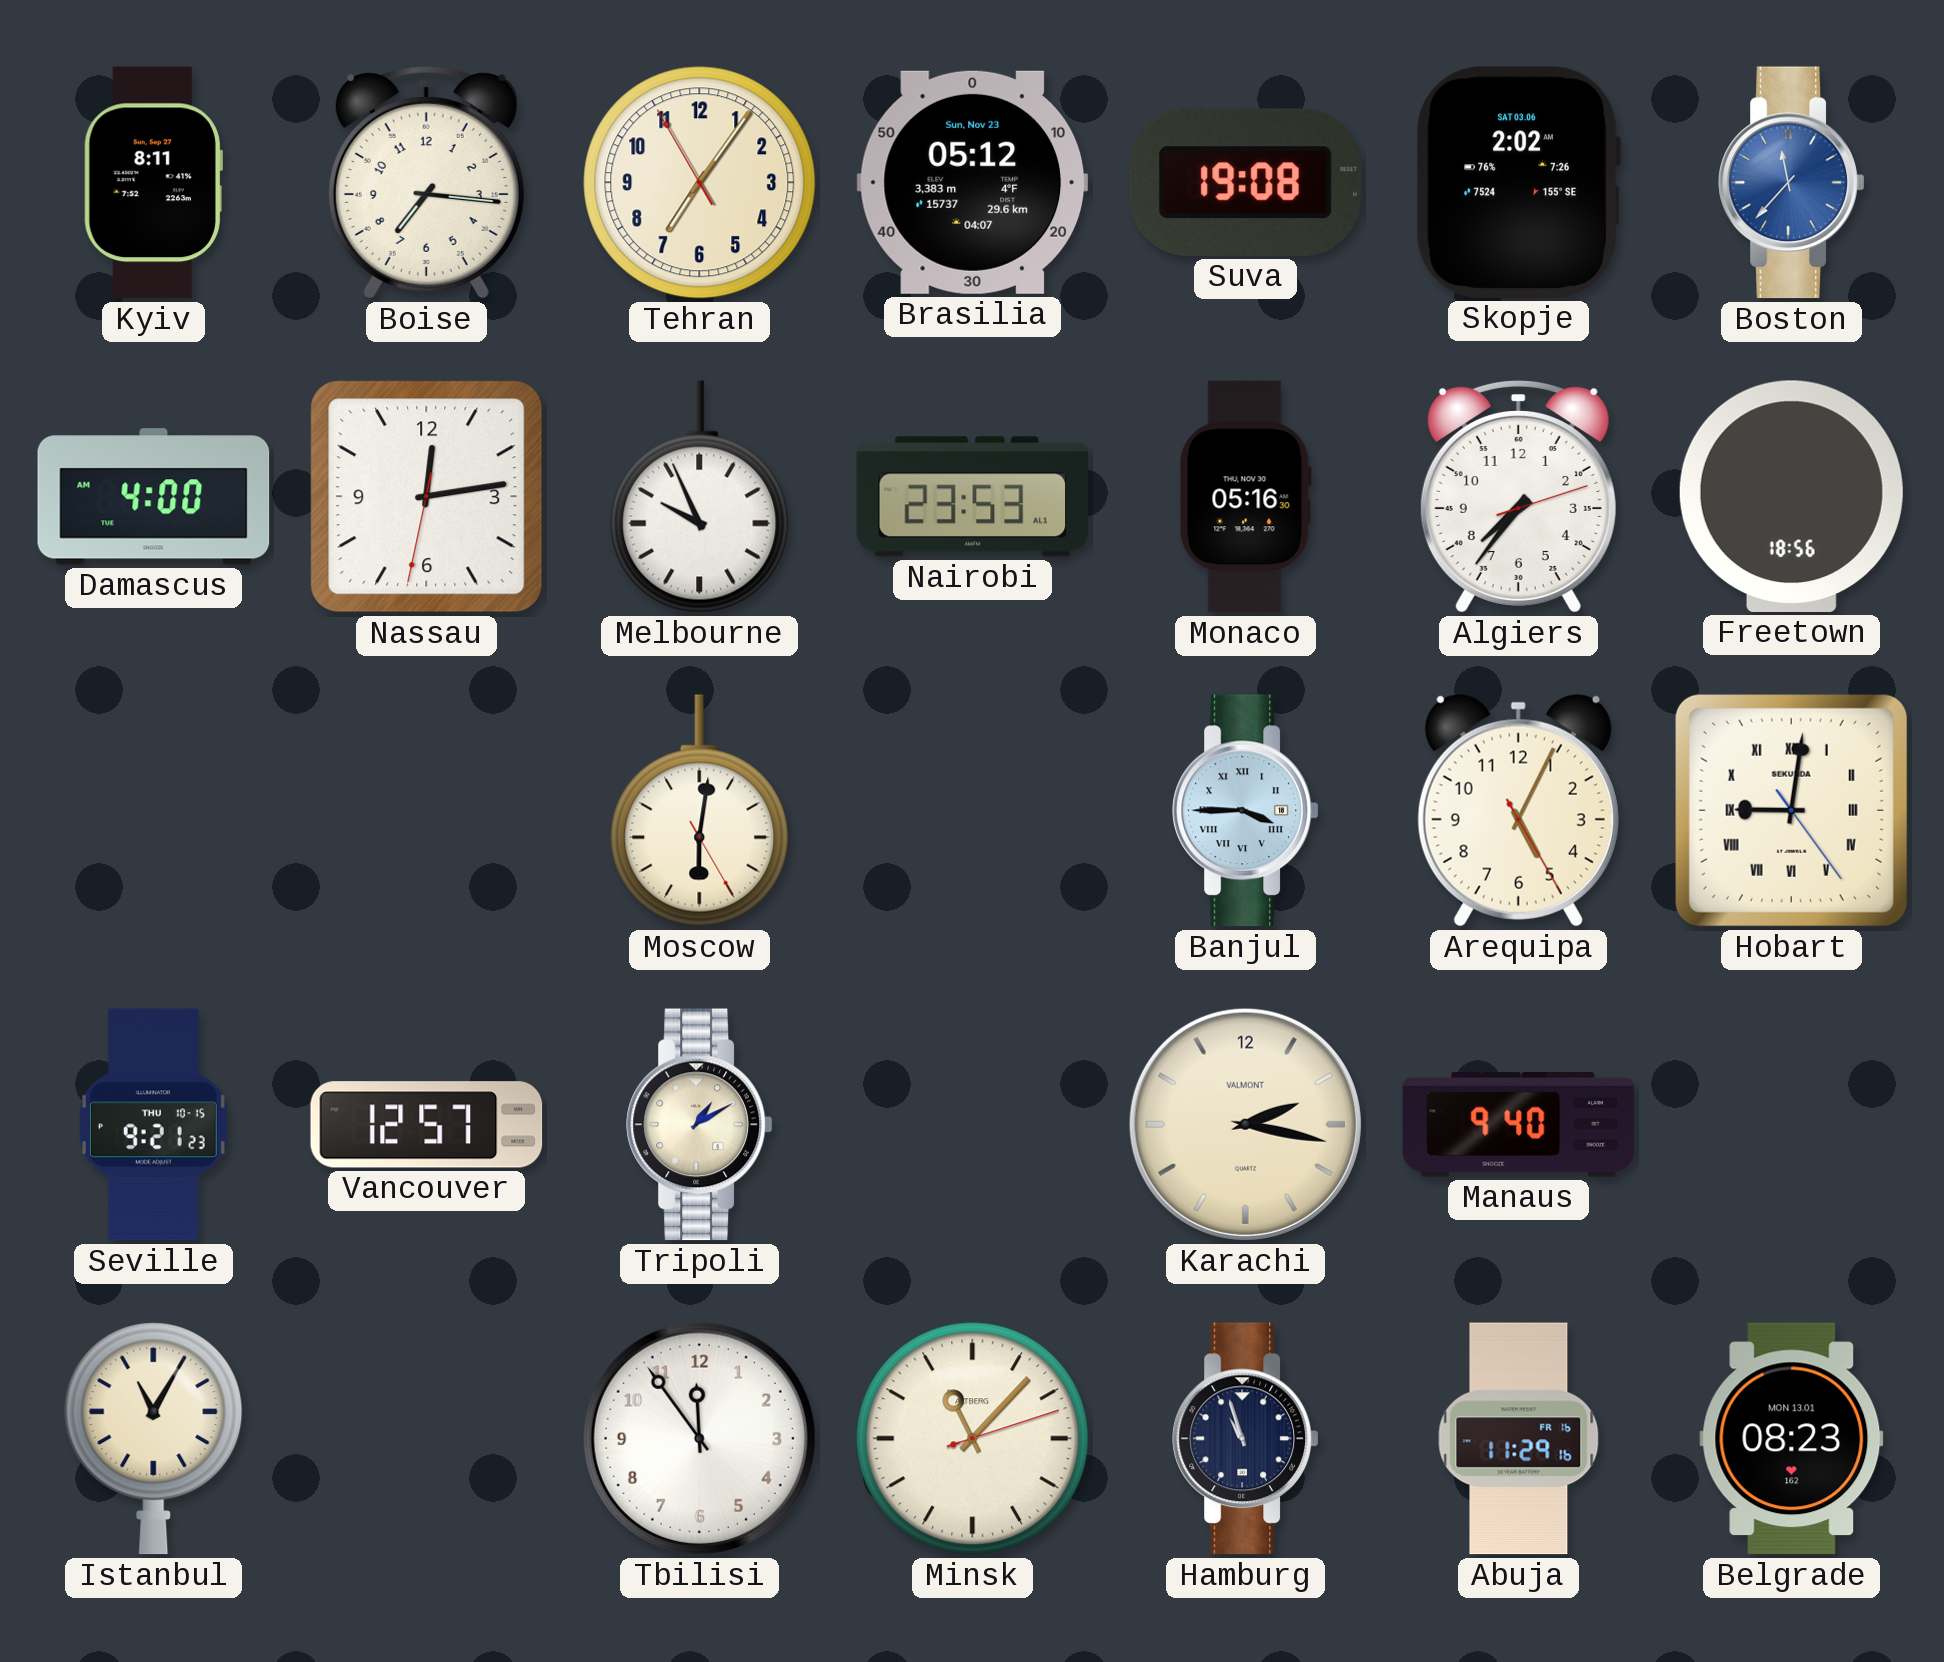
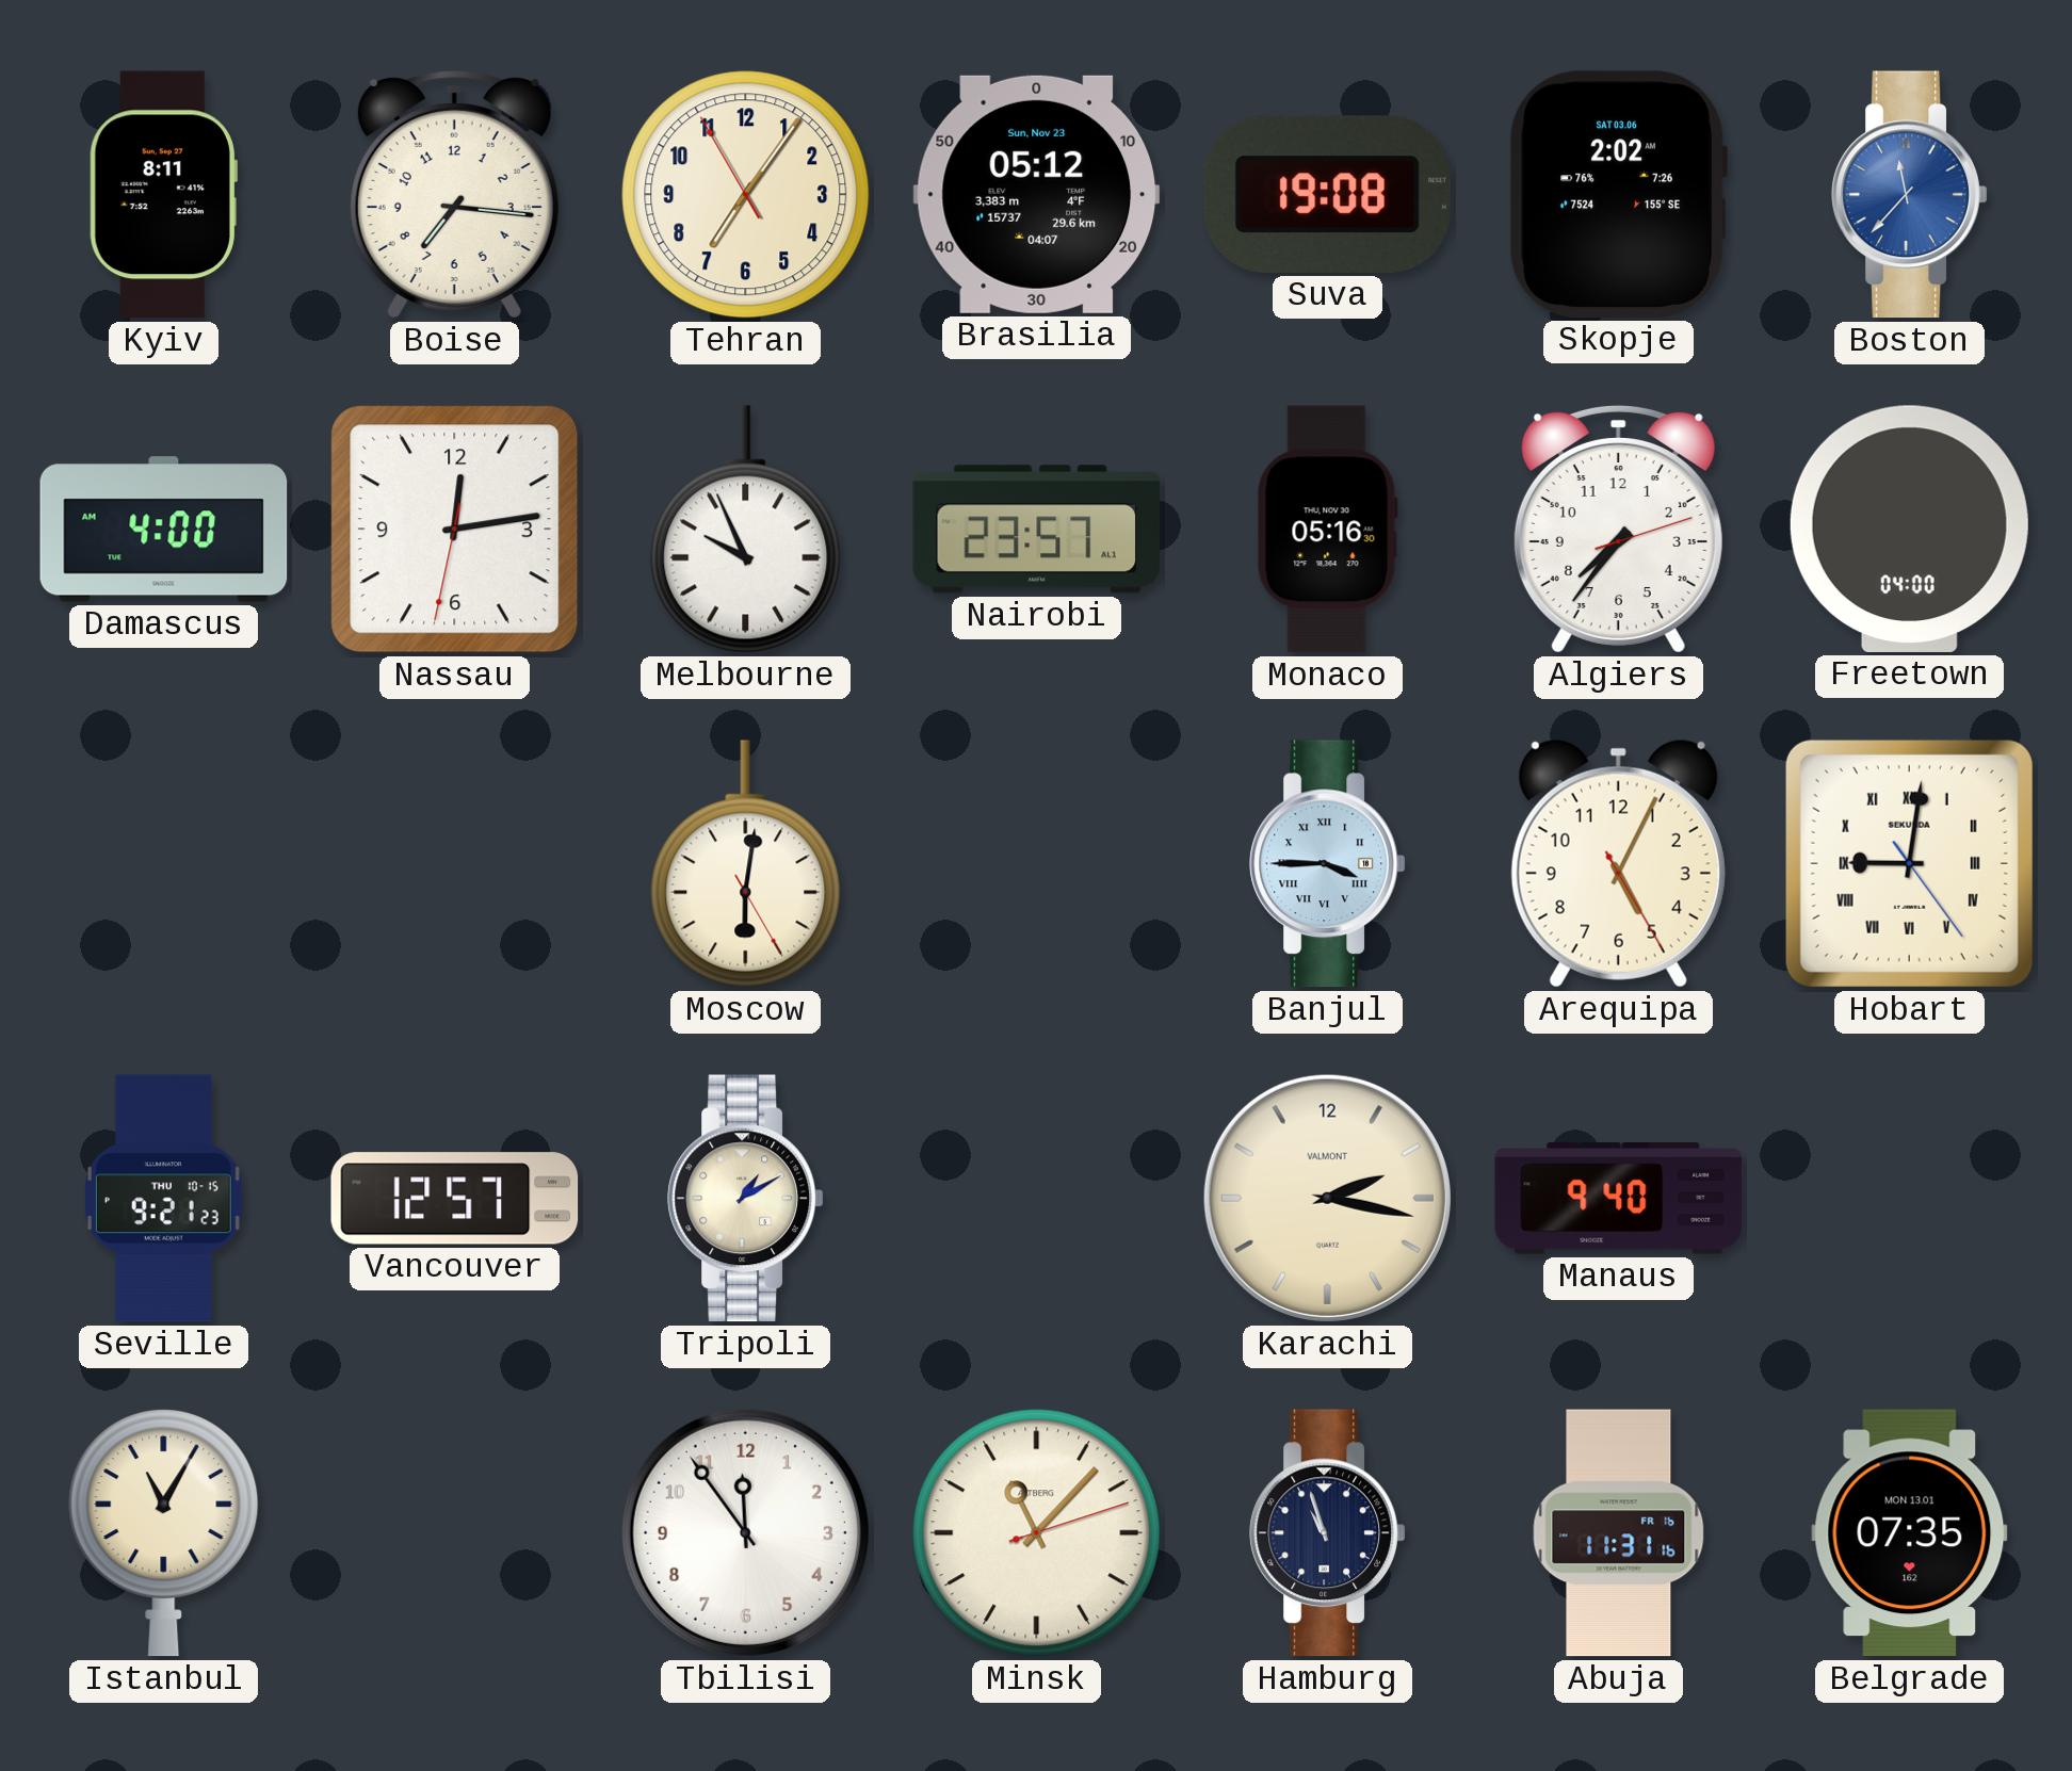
Nairobi: 23:53 -> 23:57 (1037, 530)
Freetown: 18:56 -> 04:00 (1909, 529)
Abuja: 11:29 -> 11:31 (1619, 1533)
Belgrade: 08:23 -> 07:35 (1910, 1533)
